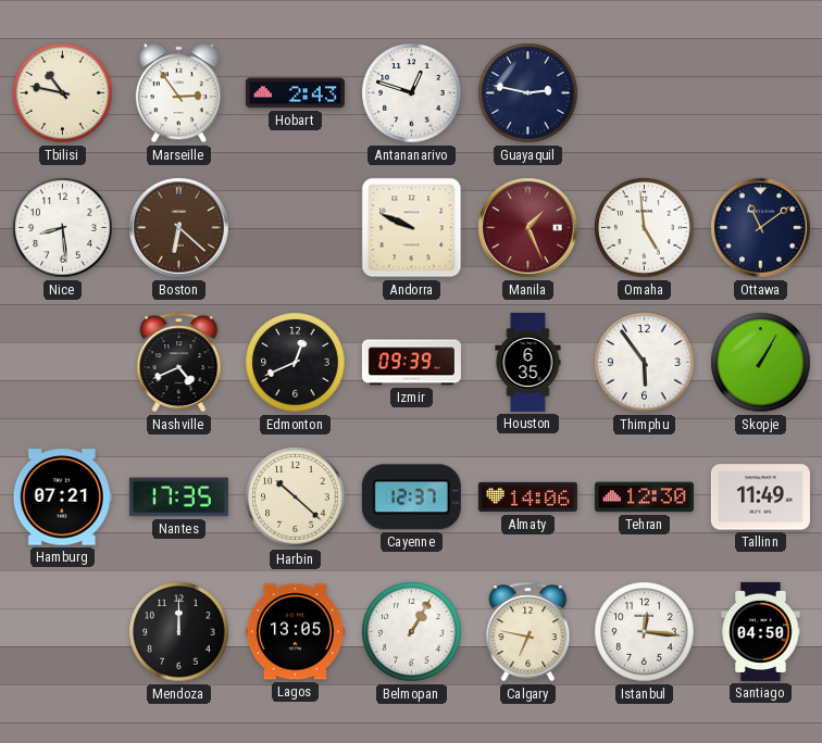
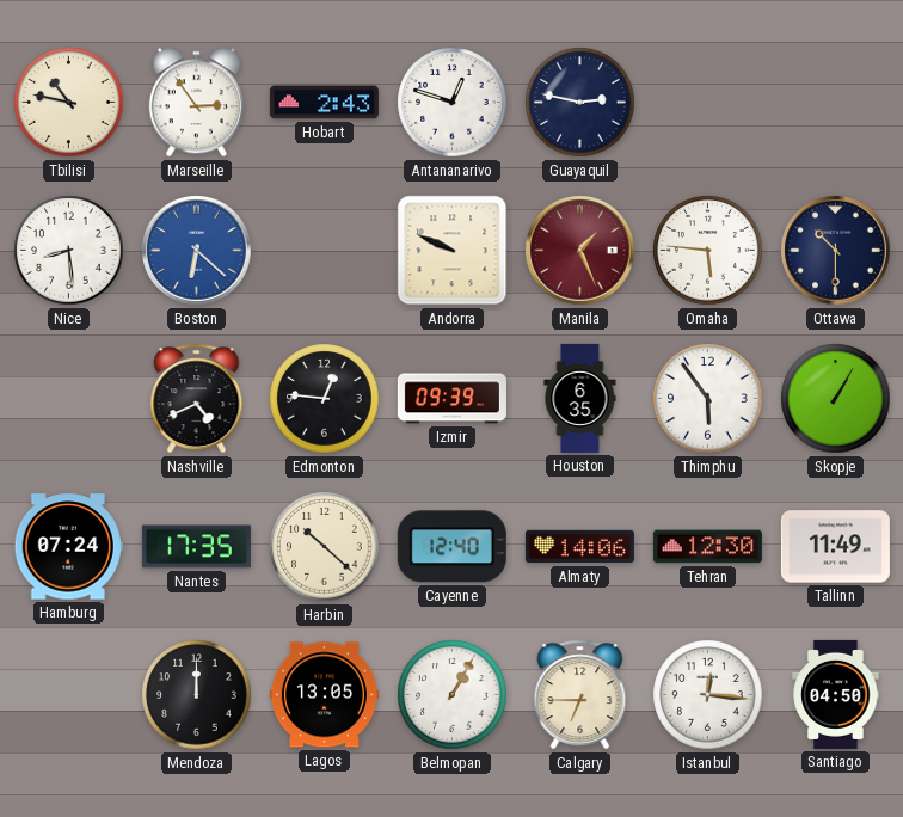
Boston dial: brown -> blue (197, 251)
Omaha: 4:59 -> 5:46 (708, 251)
Ottawa: 11:09 -> 10:30 (836, 251)
Edmonton: 12:41 -> 12:46 (325, 399)
Hamburg: 07:21 -> 07:24 (68, 547)
Cayenne: 12:37 -> 12:40 (451, 547)
Calgary: 6:47 -> 6:45 (580, 695)
